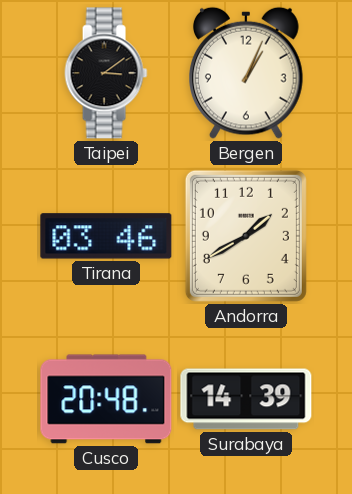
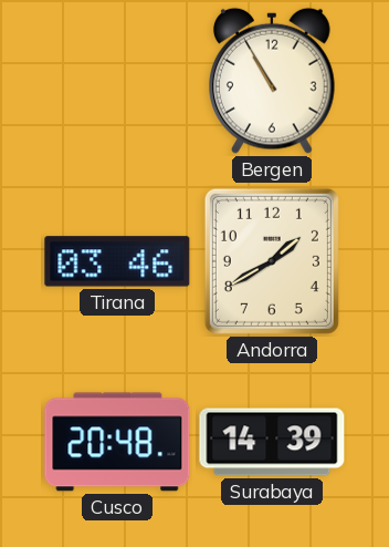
Taipei: 3:09 -> none (106, 73)
Bergen: 1:04 -> 10:55 (273, 81)
